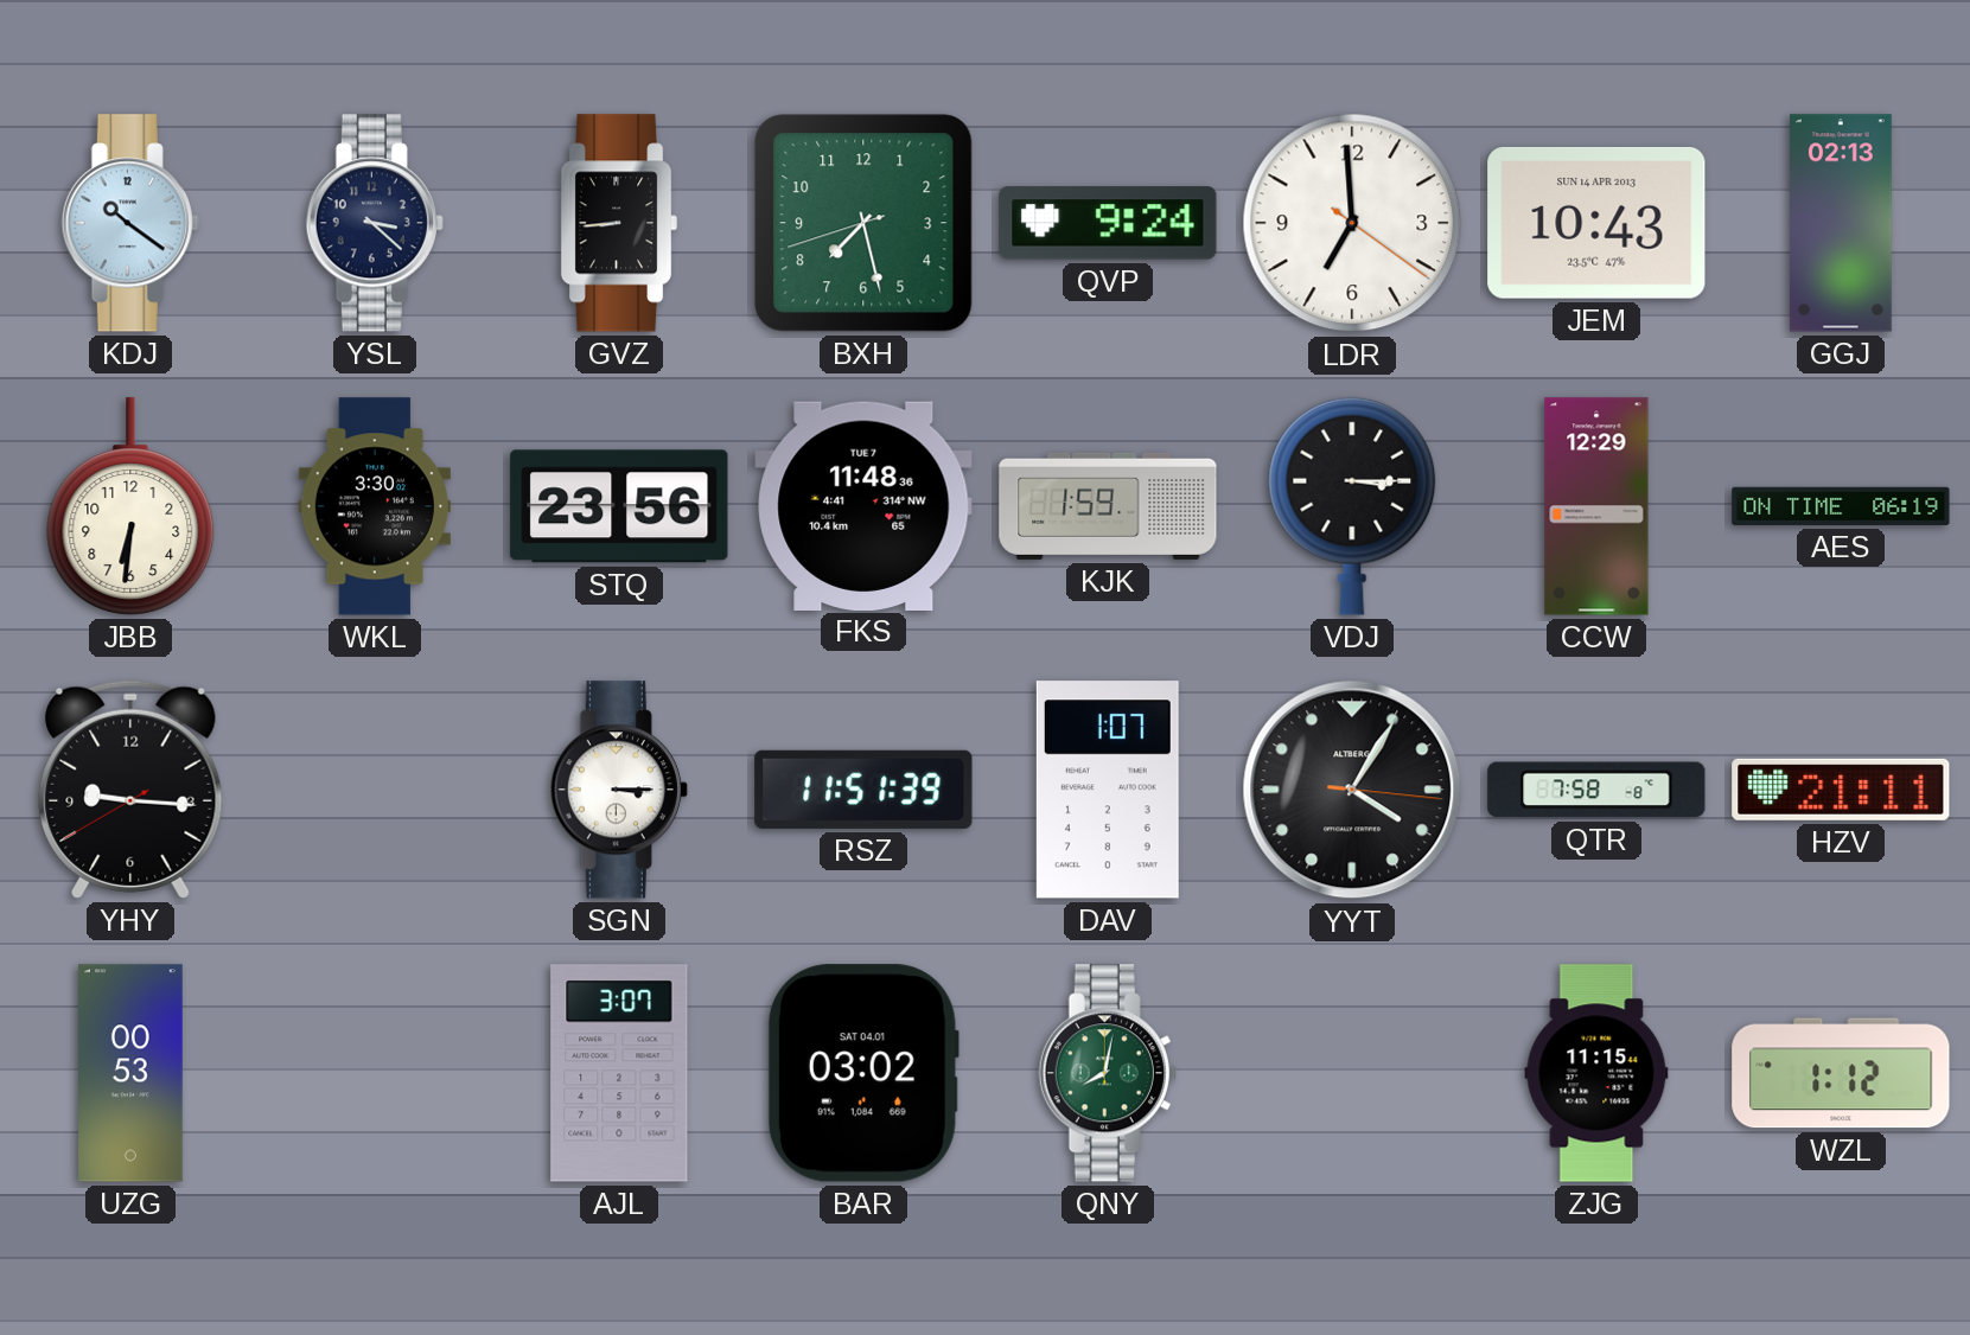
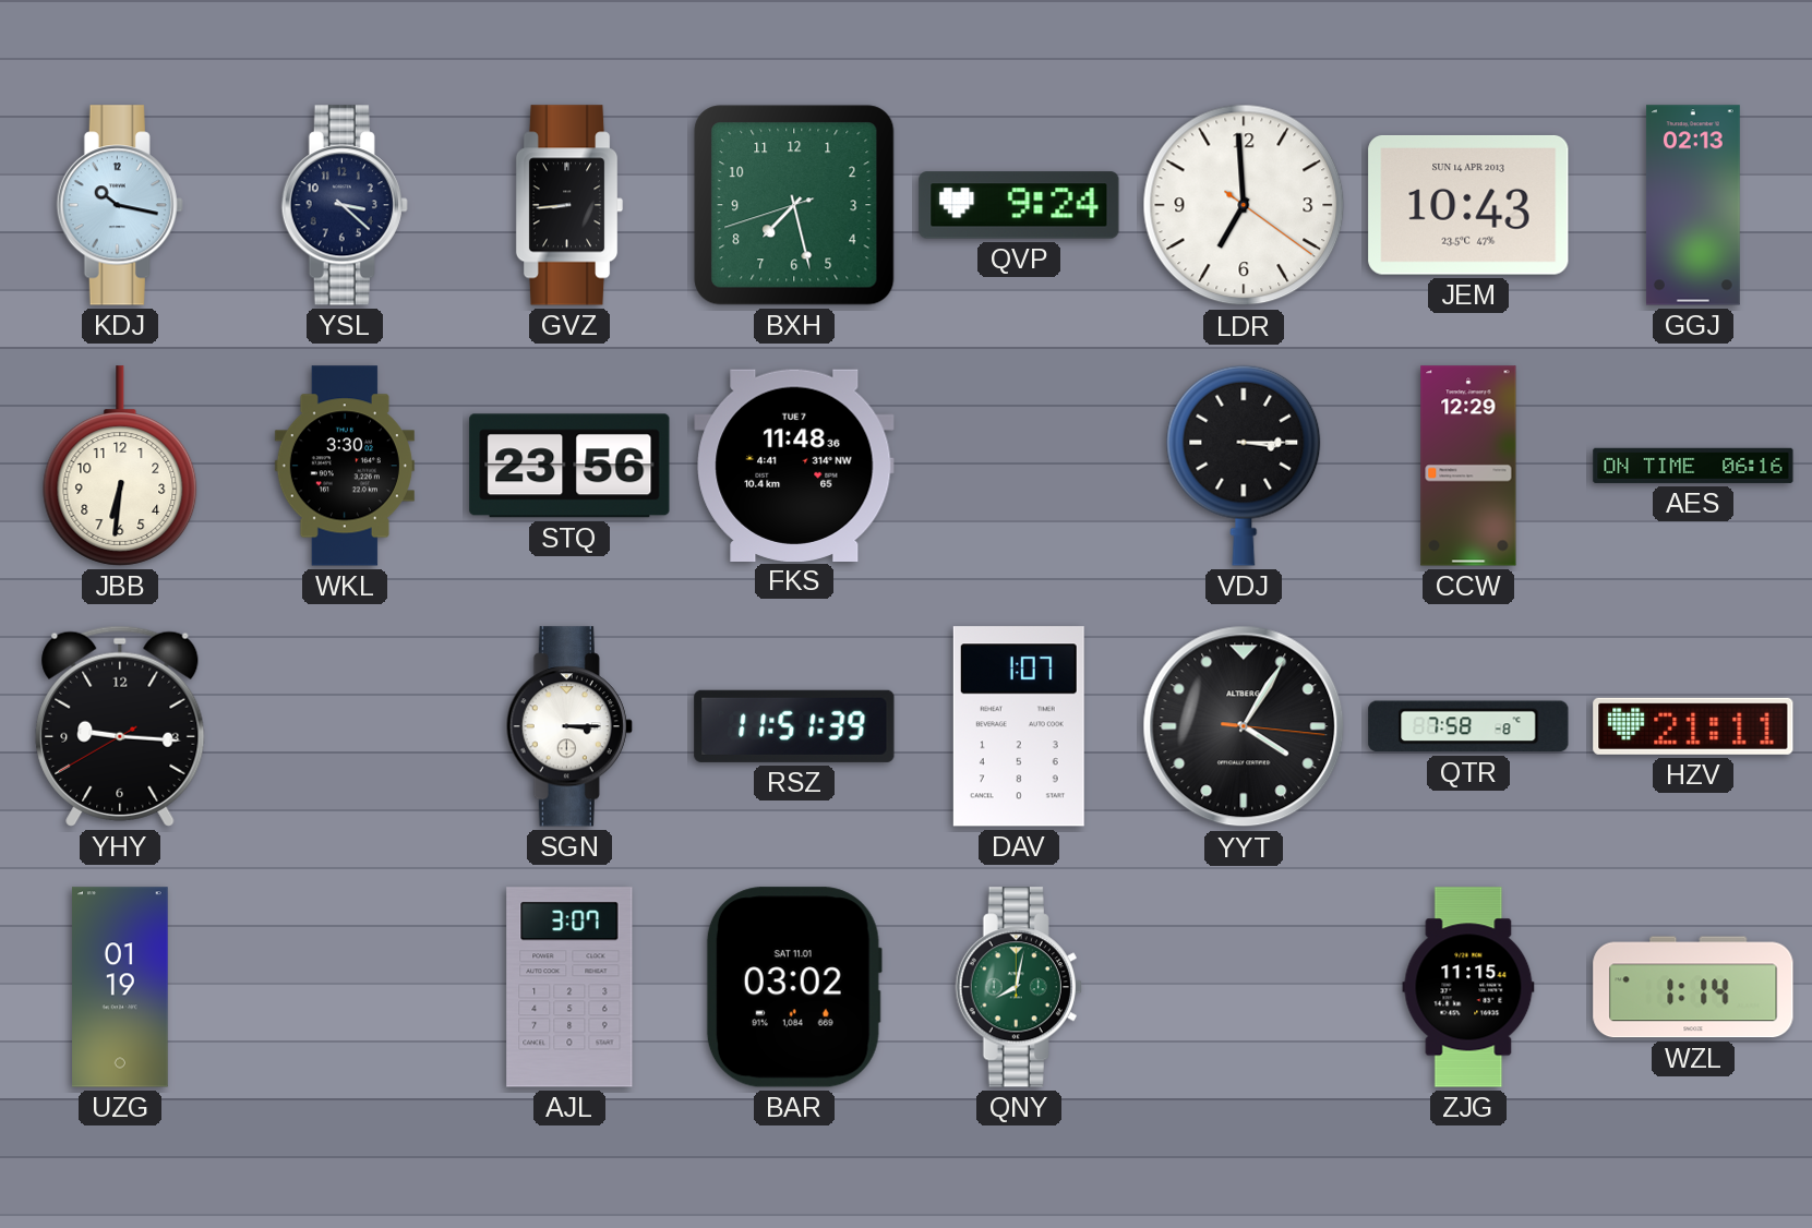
KDJ: 10:21 -> 10:17 (120, 205)
KJK: 1:59 -> none (1108, 506)
AES: 06:19 -> 06:16 (1693, 466)
UZG: 00:53 -> 01:19 (121, 987)
BAR date: SAT 04.01 -> SAT 11.01 (794, 987)
WZL: 1:12 -> 1:14 (1693, 987)
